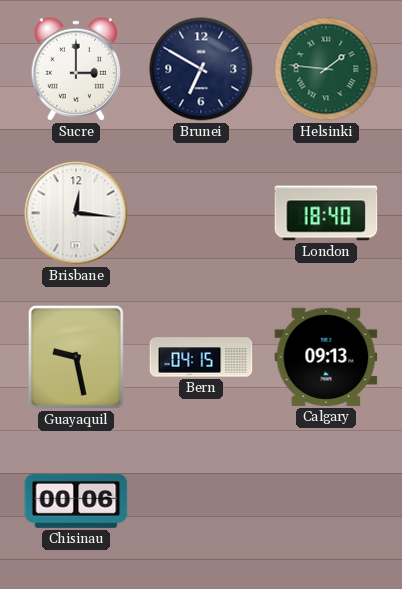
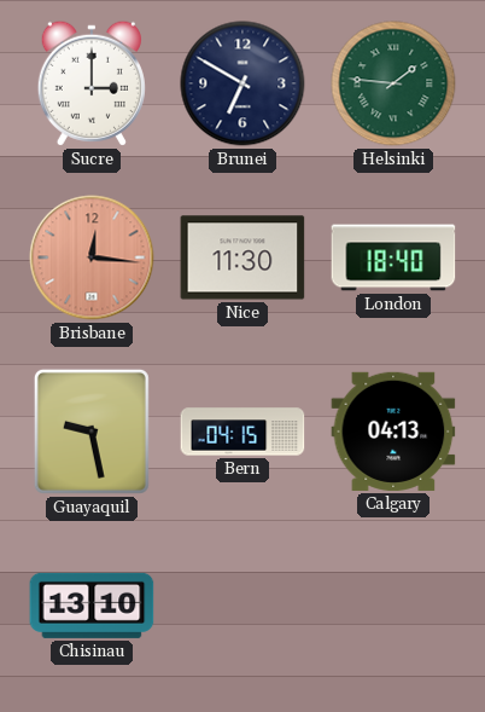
Brisbane dial: white -> salmon (92, 257)
Nice: none -> 11:30 (242, 257)
Calgary: 09:13 -> 04:13 (393, 432)
Chisinau: 00:06 -> 13:10 (92, 606)
